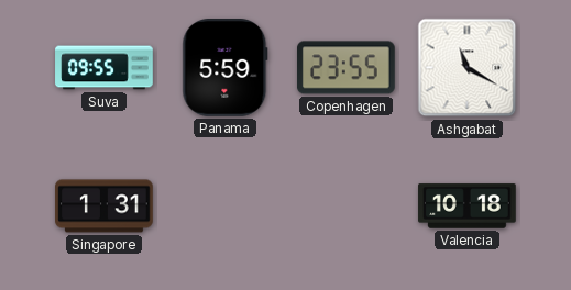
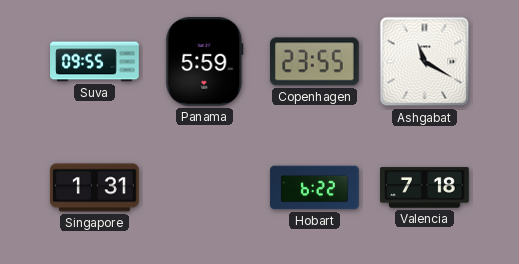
Hobart: none -> 6:22 (315, 188)
Valencia: 10:18 -> 7:18 (425, 188)
